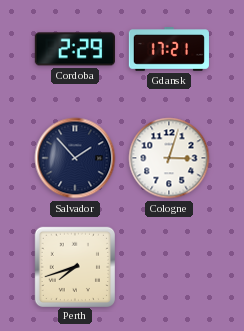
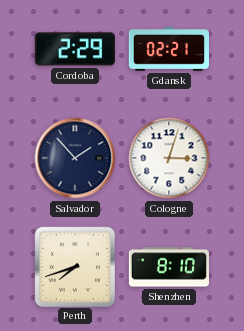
Gdansk: 17:21 -> 02:21 (168, 50)
Shenzhen: none -> 8:10 (169, 267)
